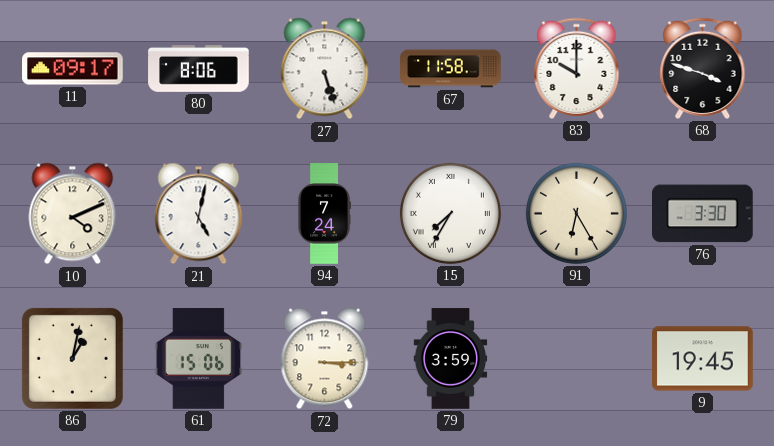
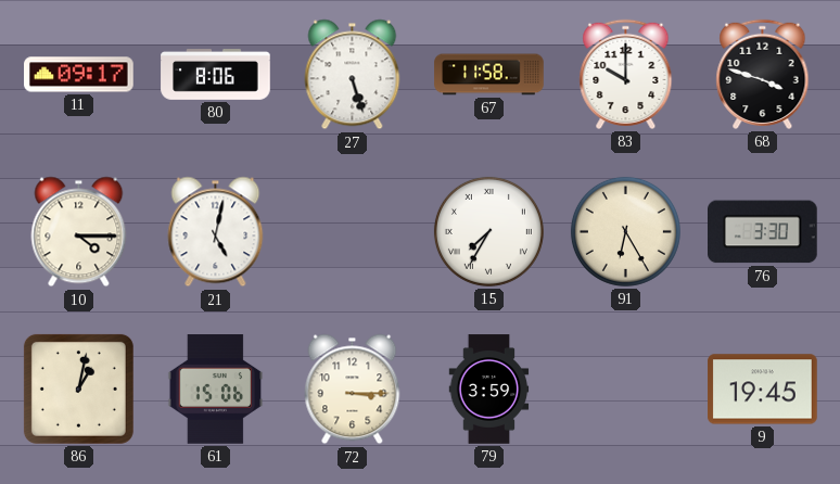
10: 4:11 -> 4:15 (79, 232)
94: 7:24 -> none (324, 214)
